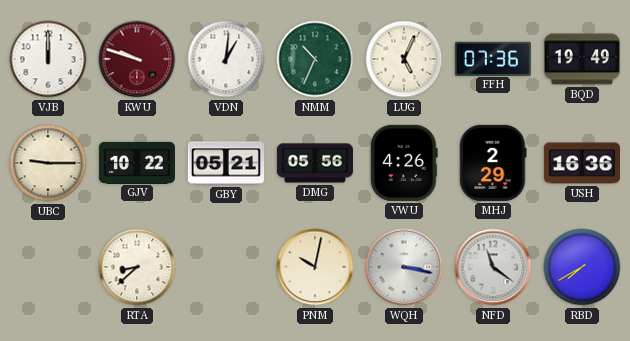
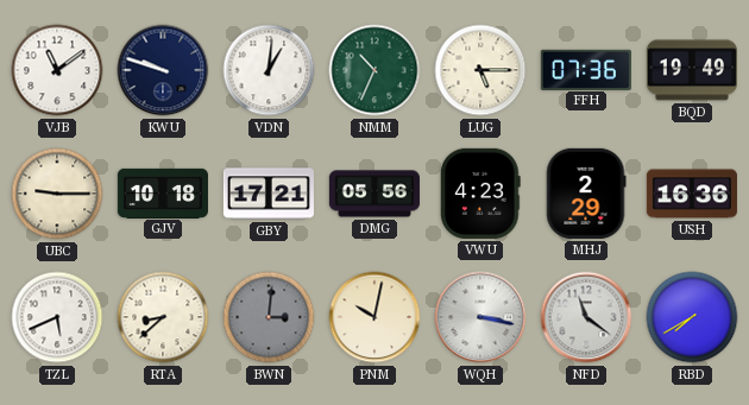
VJB: 12:00 -> 11:09 (57, 70)
KWU dial: burgundy -> navy (163, 70)
LUG: 5:04 -> 5:15 (480, 70)
GJV: 10:22 -> 10:18 (163, 192)
GBY: 05:21 -> 17:21 (269, 194)
VWU: 4:26 -> 4:23 (481, 194)
TZL: none -> 5:41 (57, 317)
BWN: none -> 3:01 (269, 317)
